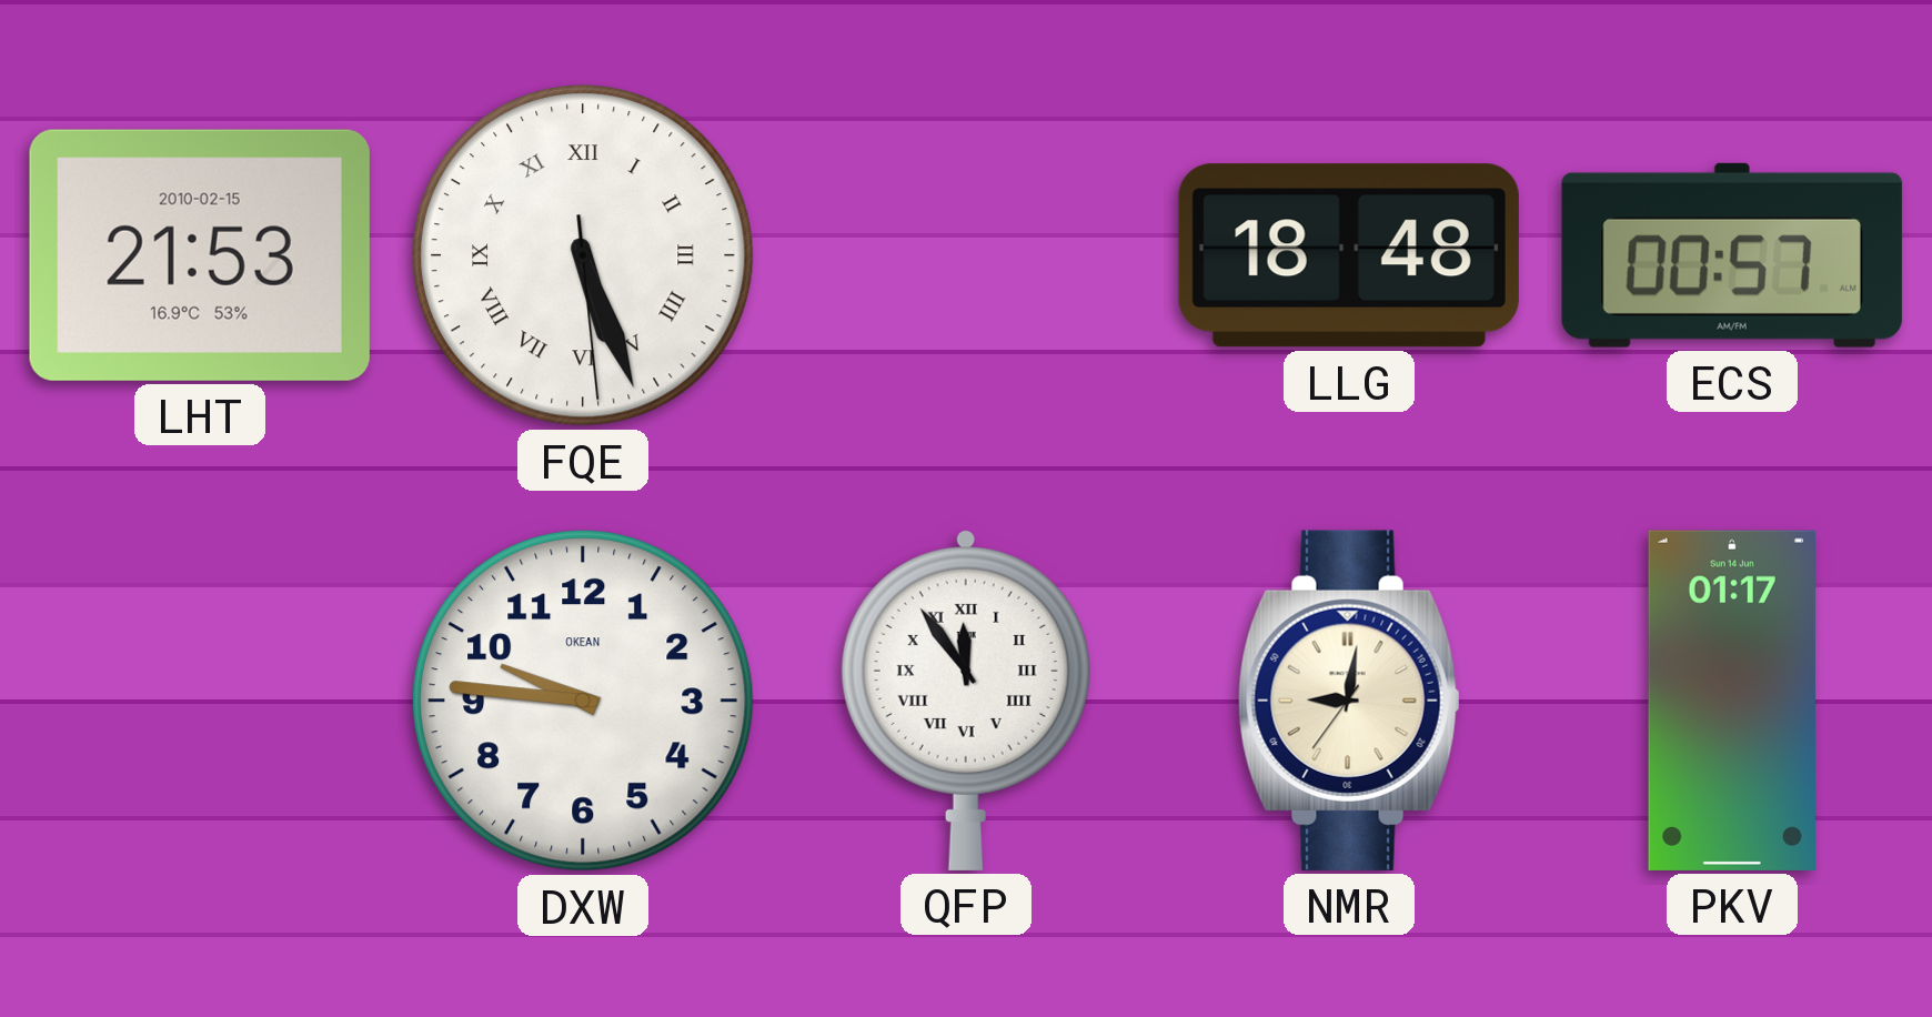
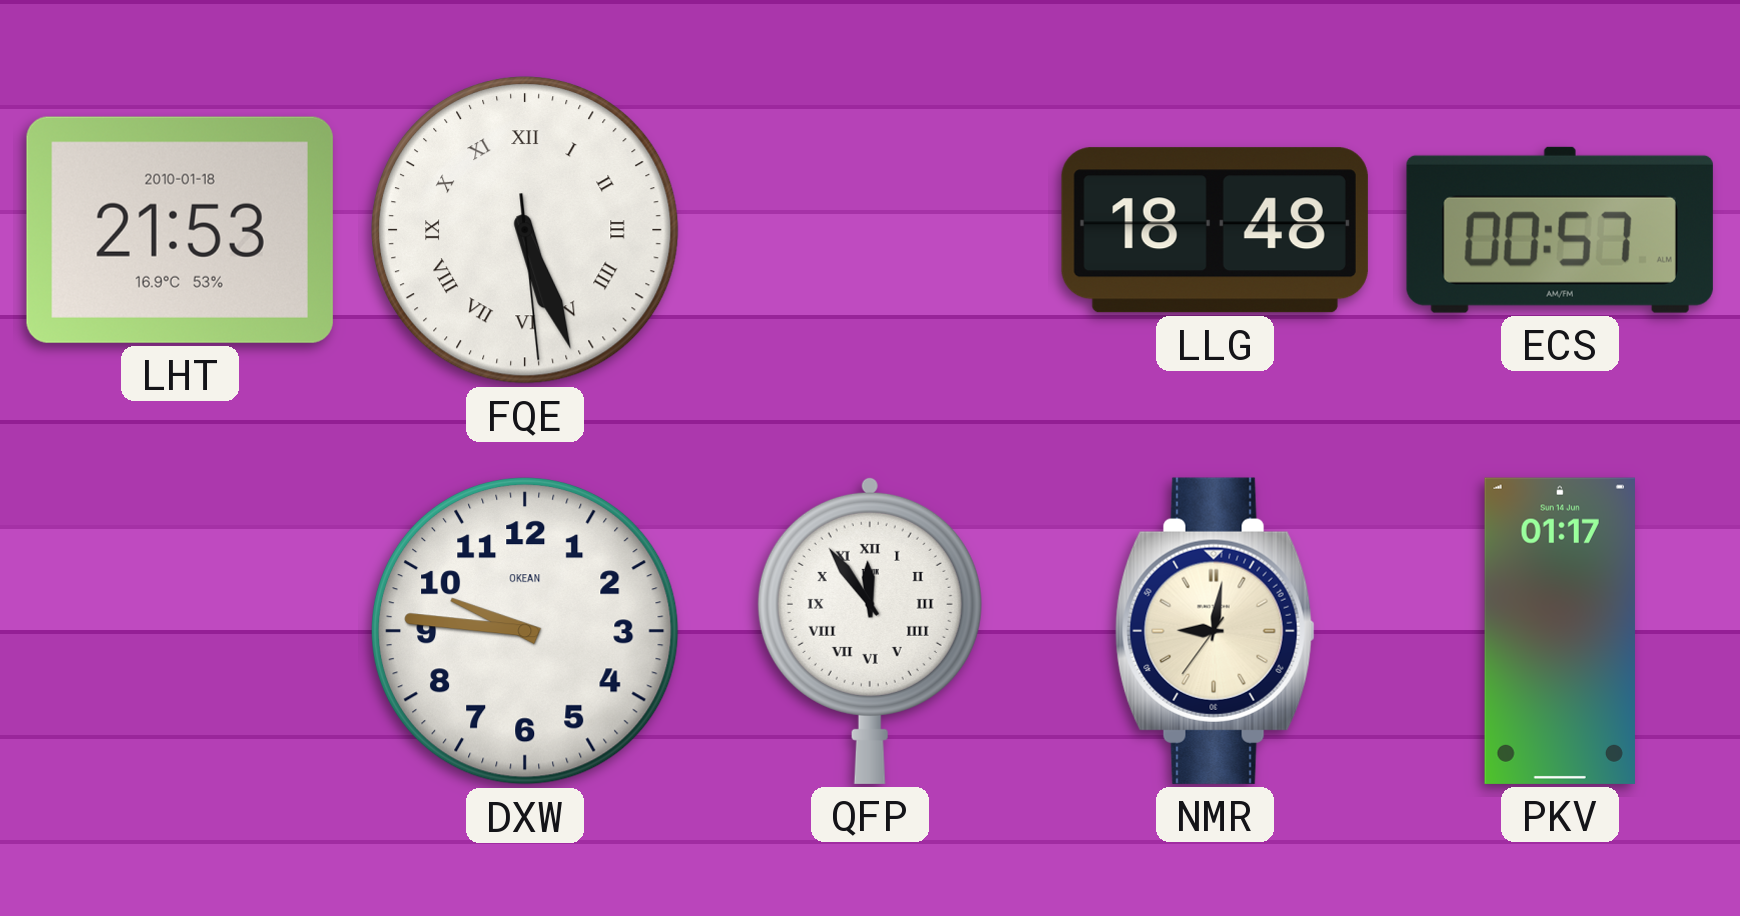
LHT date: 2010-02-15 -> 2010-01-18 (180, 230)
